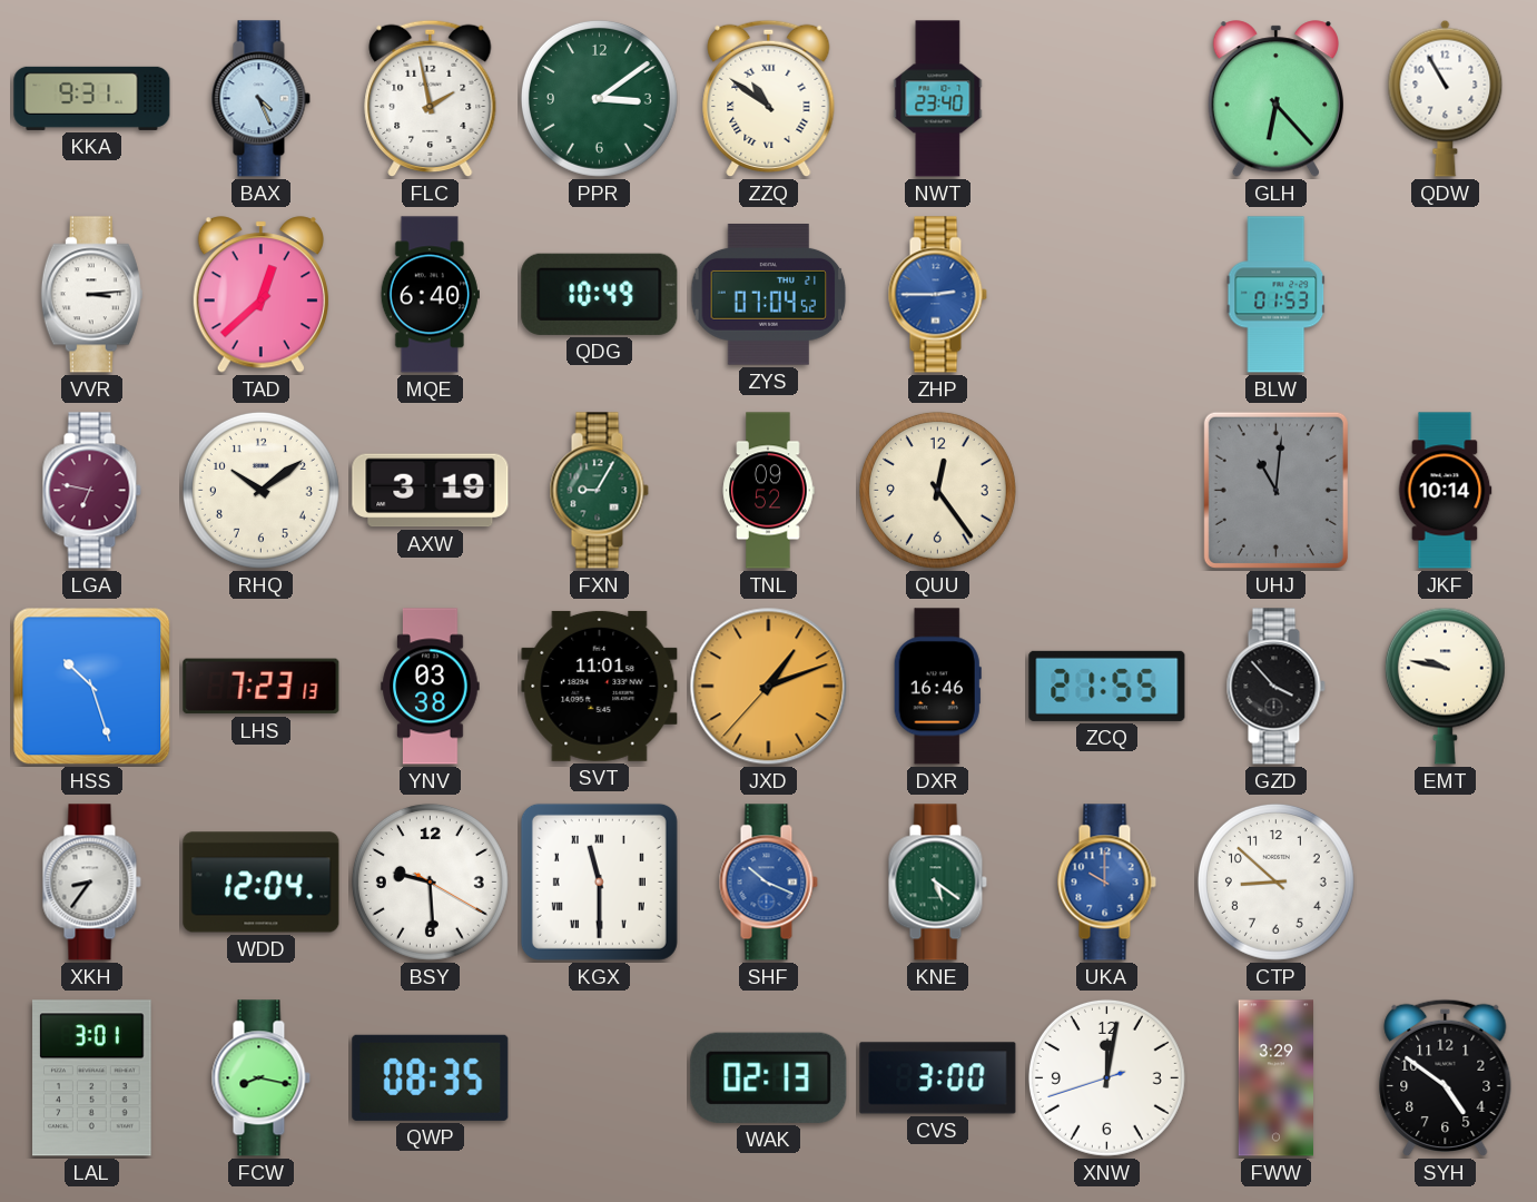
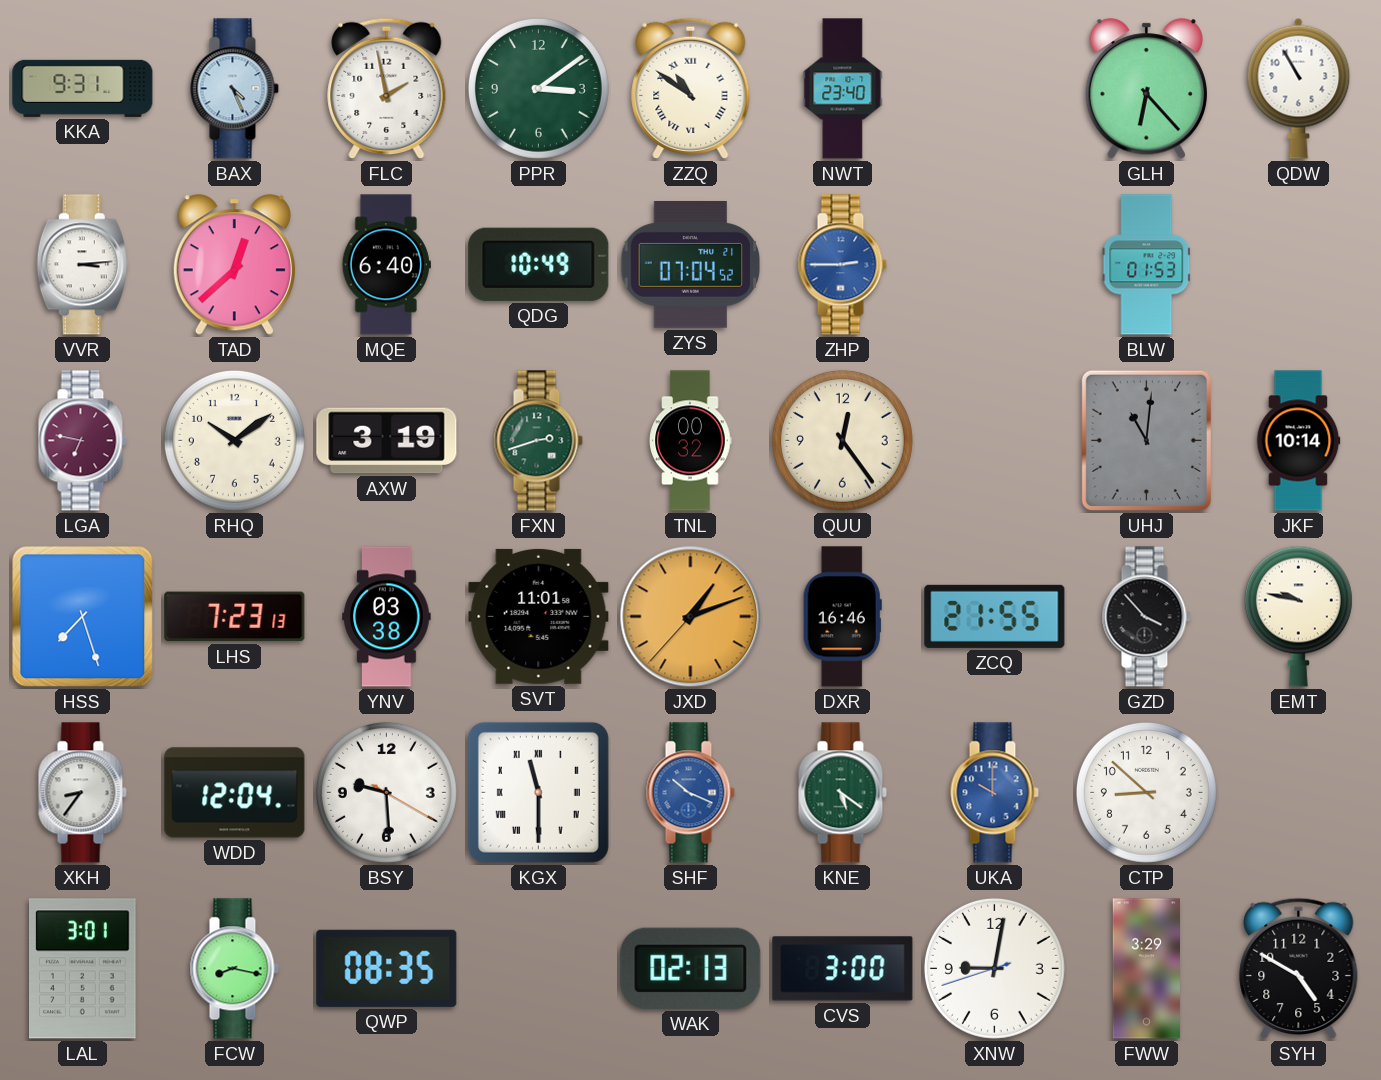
FXN: 9:05 -> 2:42 (538, 441)
TNL: 09:52 -> 00:32 (690, 441)
HSS: 10:27 -> 7:27 (83, 617)
XNW: 12:01 -> 9:01 (994, 968)
SYH: 4:51 -> 4:50 (1299, 969)
